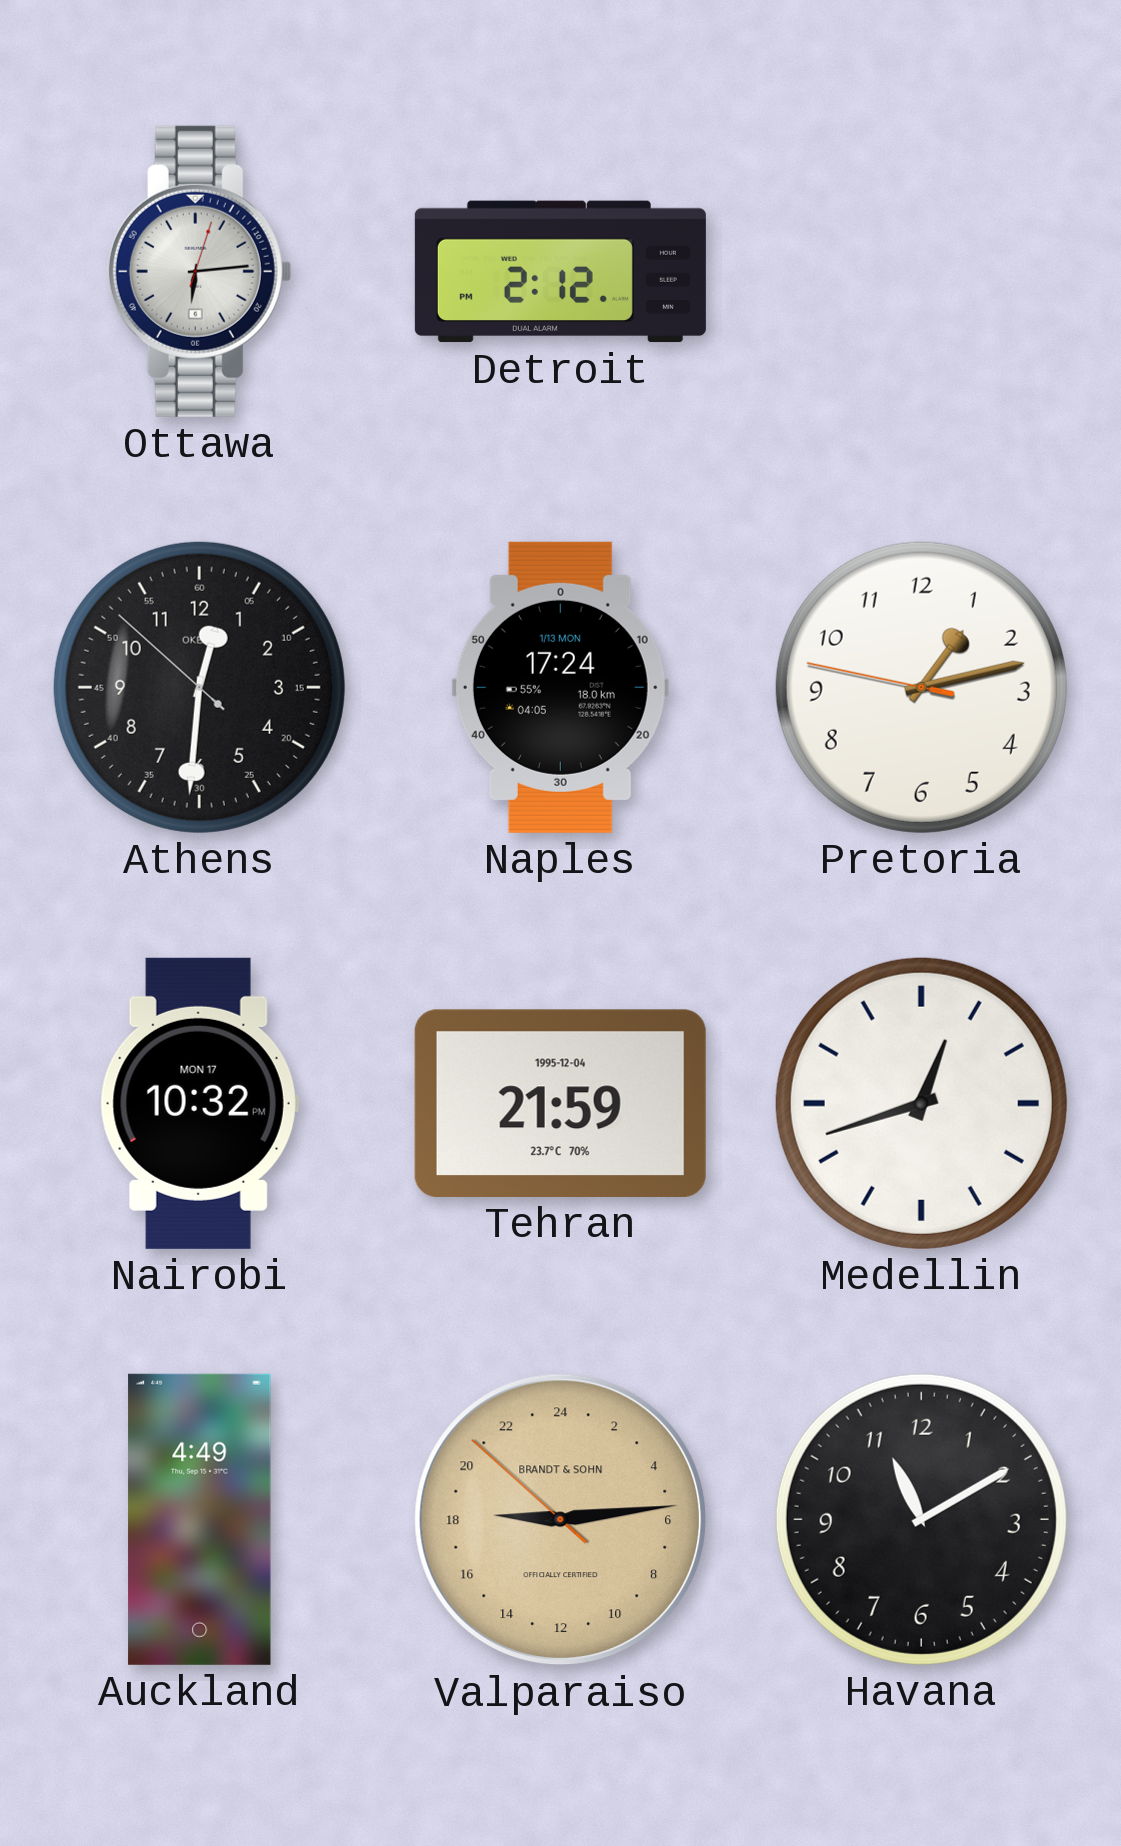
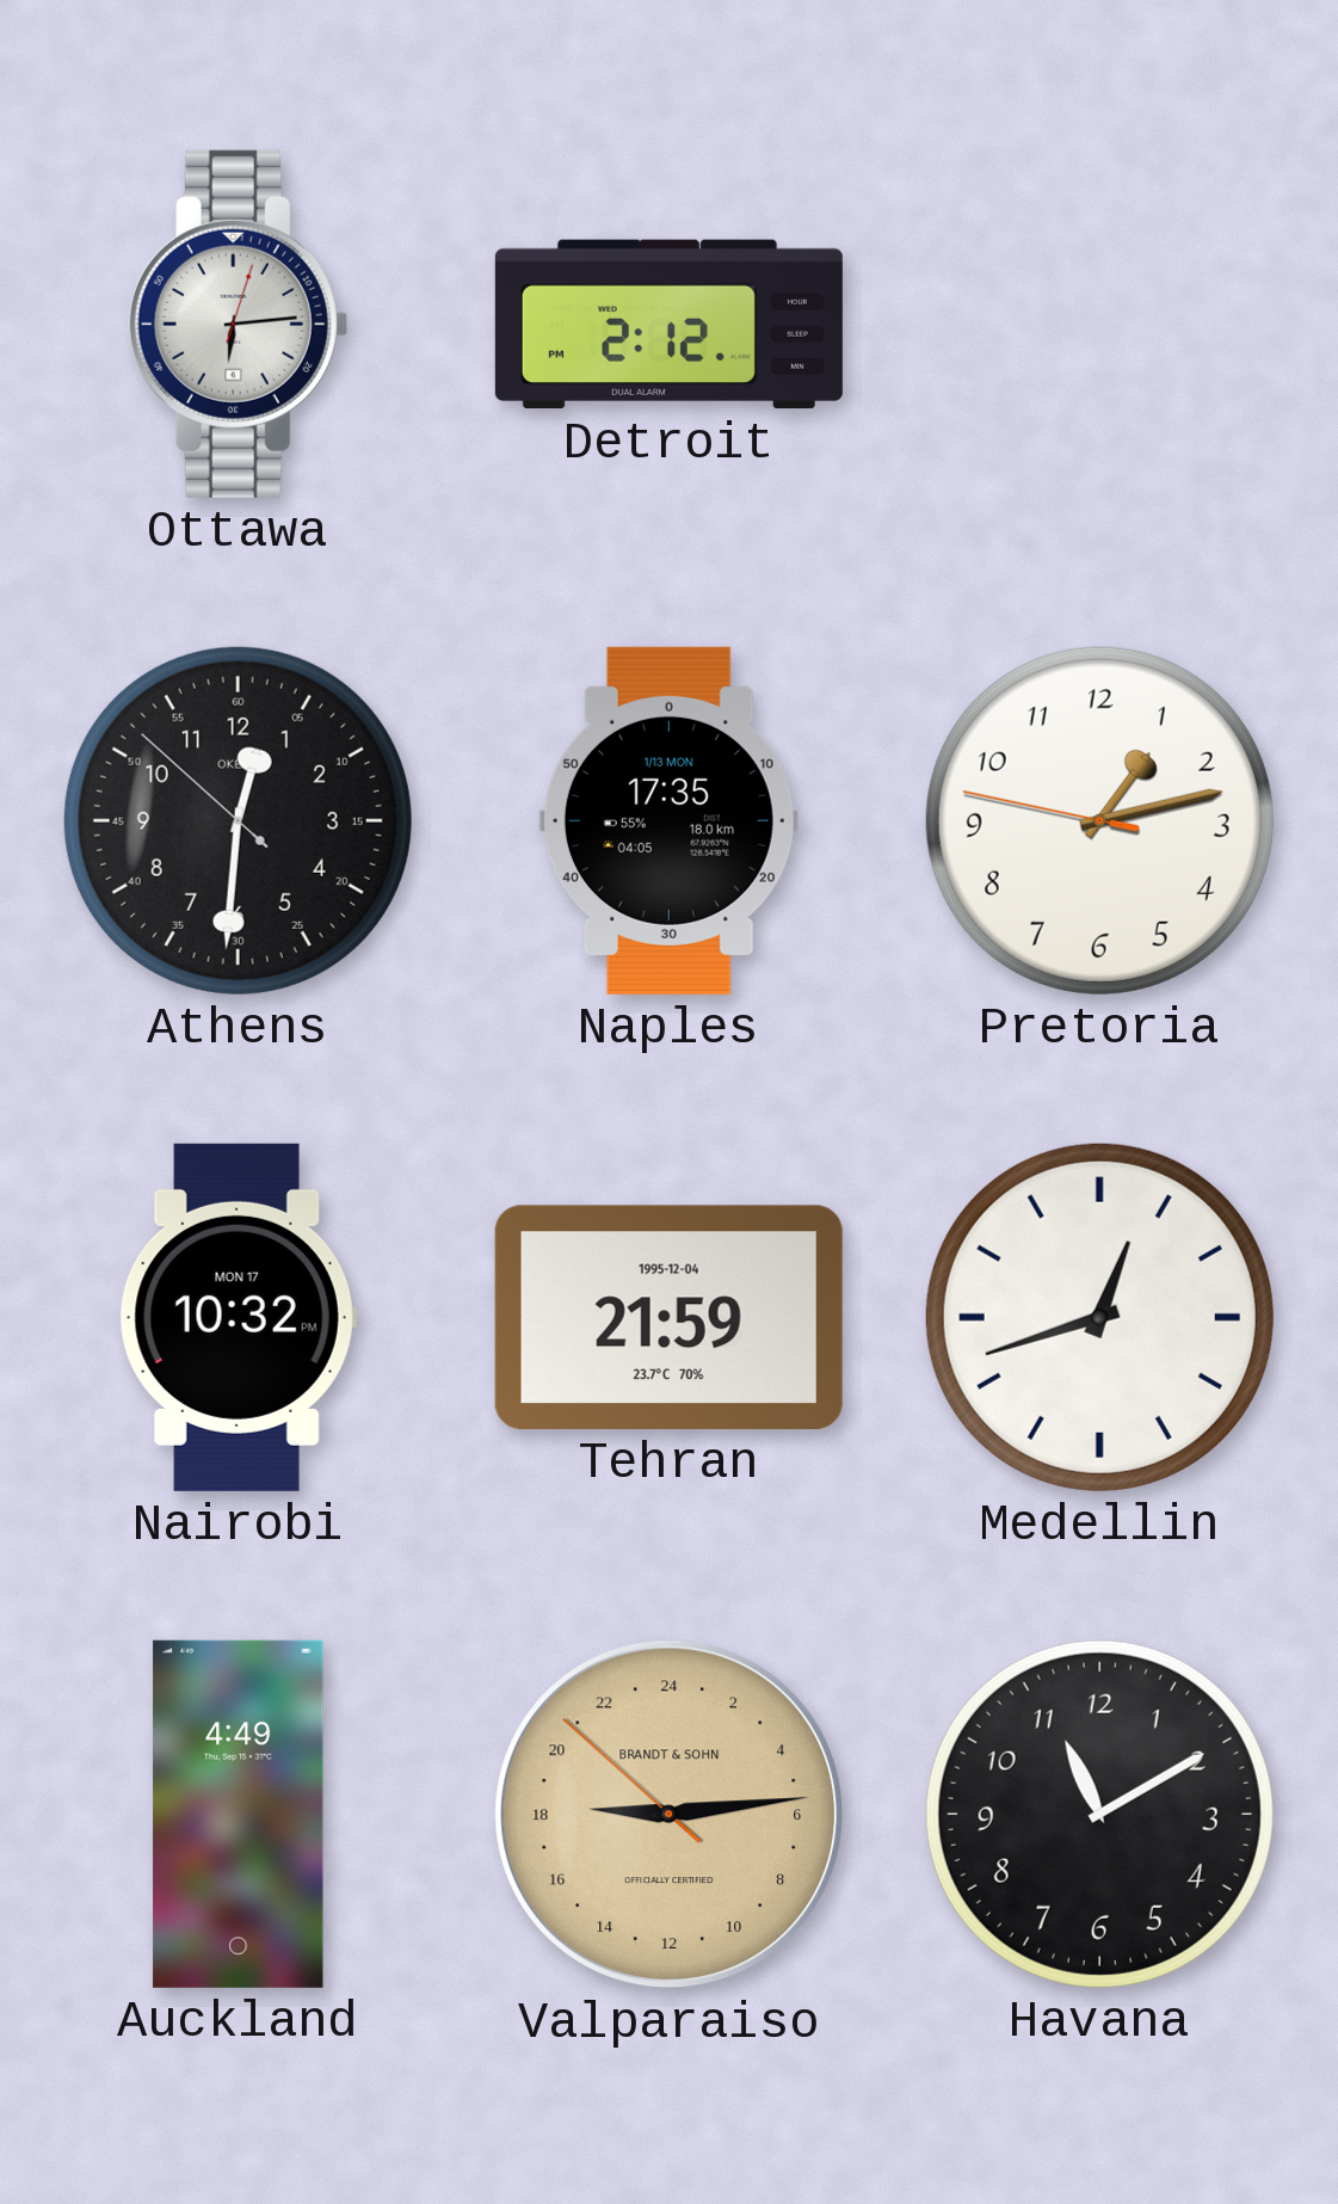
Naples: 17:24 -> 17:35 (668, 820)
